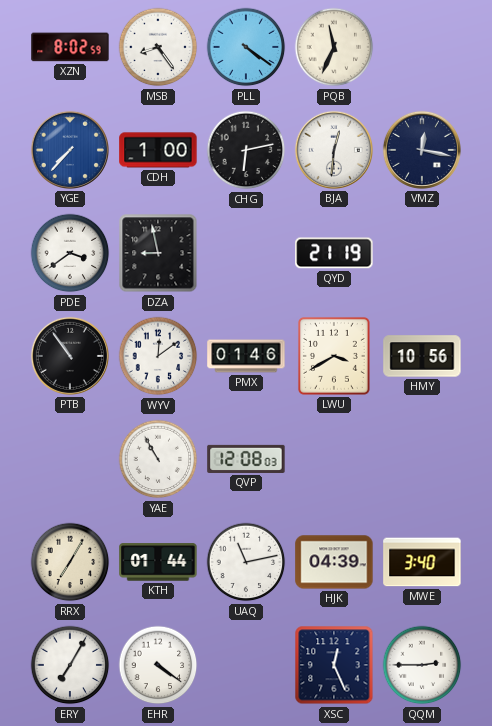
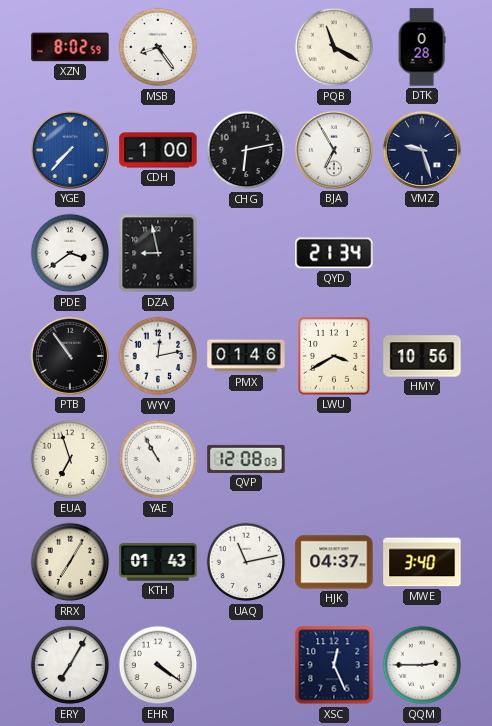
PLL: 4:21 -> none (246, 47)
PQB: 11:34 -> 11:20 (334, 47)
DTK: none -> 0:28 (422, 47)
BJA: 12:31 -> 6:55 (334, 150)
VMZ: 12:17 -> 9:27 (422, 150)
QYD: 21:19 -> 21:34 (334, 253)
WYV: 12:09 -> 12:13 (158, 356)
EUA: none -> 6:57 (70, 459)
KTH: 01:44 -> 01:43 (158, 562)
HJK: 04:39 -> 04:37 (334, 562)
